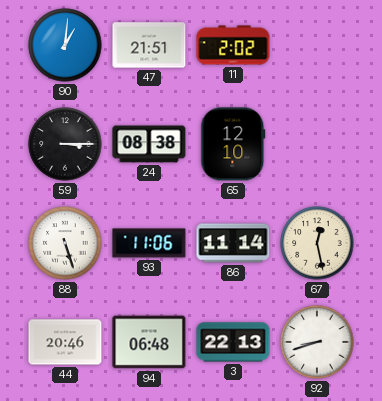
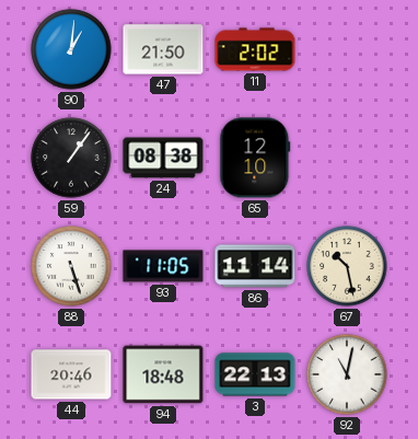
47: 21:51 -> 21:50 (163, 49)
59: 3:15 -> 1:06 (71, 158)
93: 11:06 -> 11:05 (163, 266)
67: 12:28 -> 10:28 (347, 266)
94: 06:48 -> 18:48 (163, 374)
92: 8:42 -> 11:02 (347, 374)
